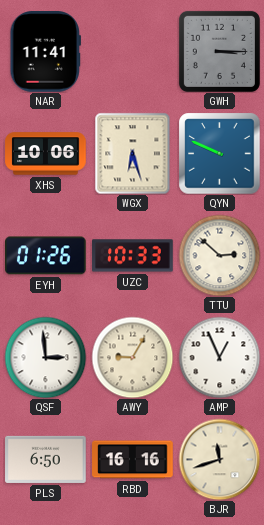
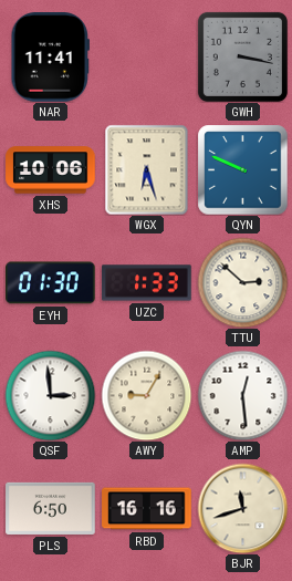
GWH: 3:15 -> 3:17 (242, 56)
EYH: 01:26 -> 01:30 (51, 283)
UZC: 10:33 -> 1:33 (147, 283)
AMP: 12:56 -> 12:29 (242, 395)
